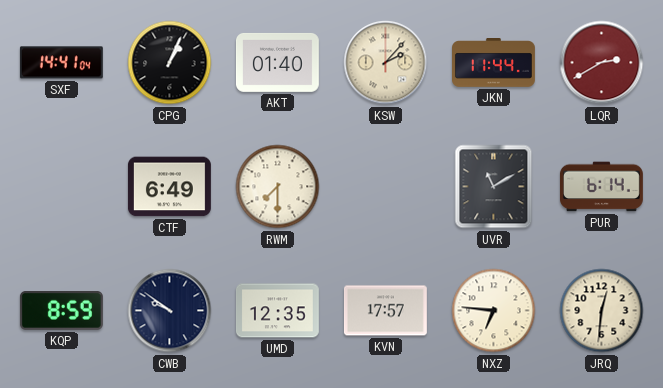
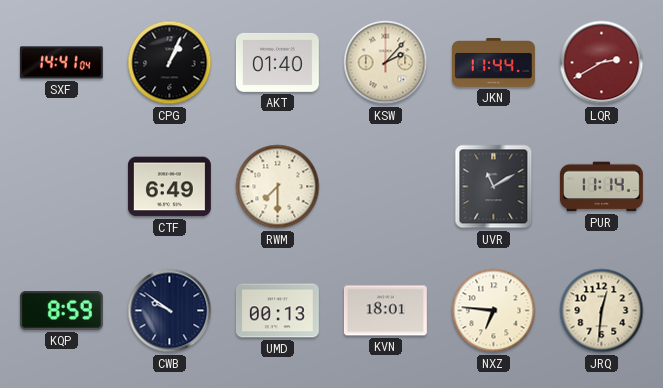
PUR: 6:14 -> 11:14 (601, 187)
UMD: 12:35 -> 00:13 (277, 311)
KVN: 17:57 -> 18:01 (385, 311)
